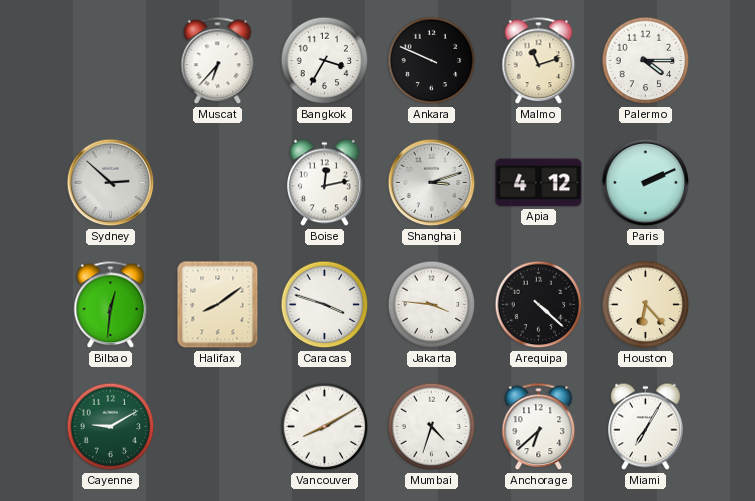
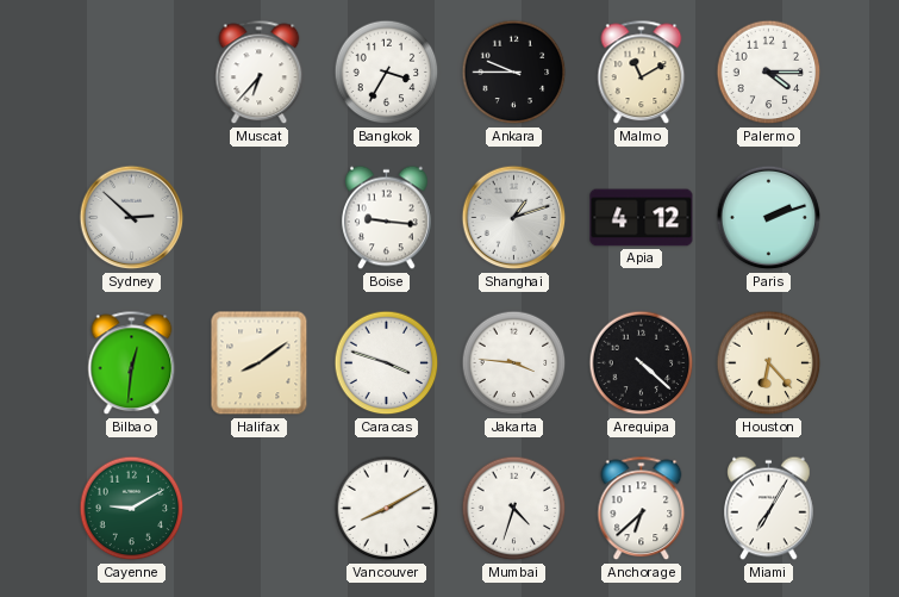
Ankara: 9:49 -> 9:45 (514, 73)
Malmo: 11:12 -> 11:10 (642, 73)
Boise: 12:13 -> 9:16 (387, 218)
Shanghai: 3:12 -> 1:12 (514, 218)
Paris: 2:11 -> 2:12 (769, 218)
